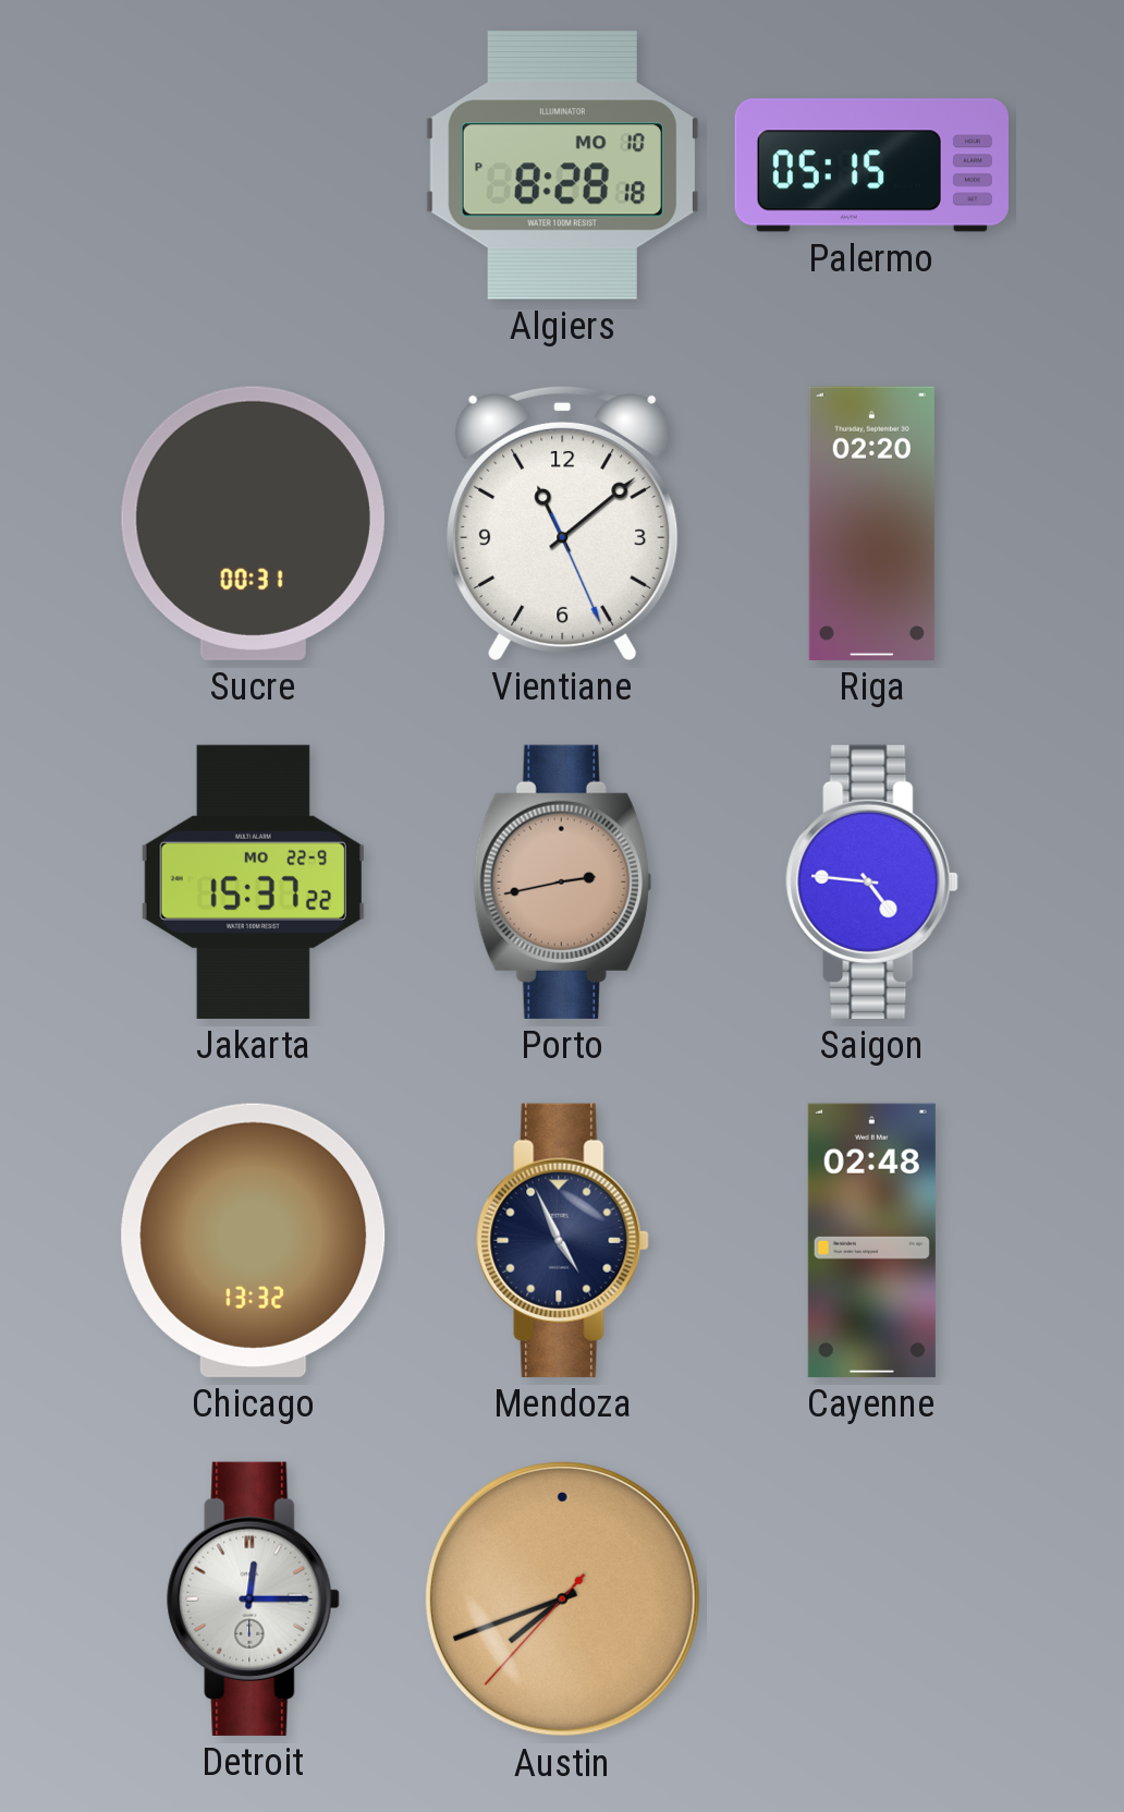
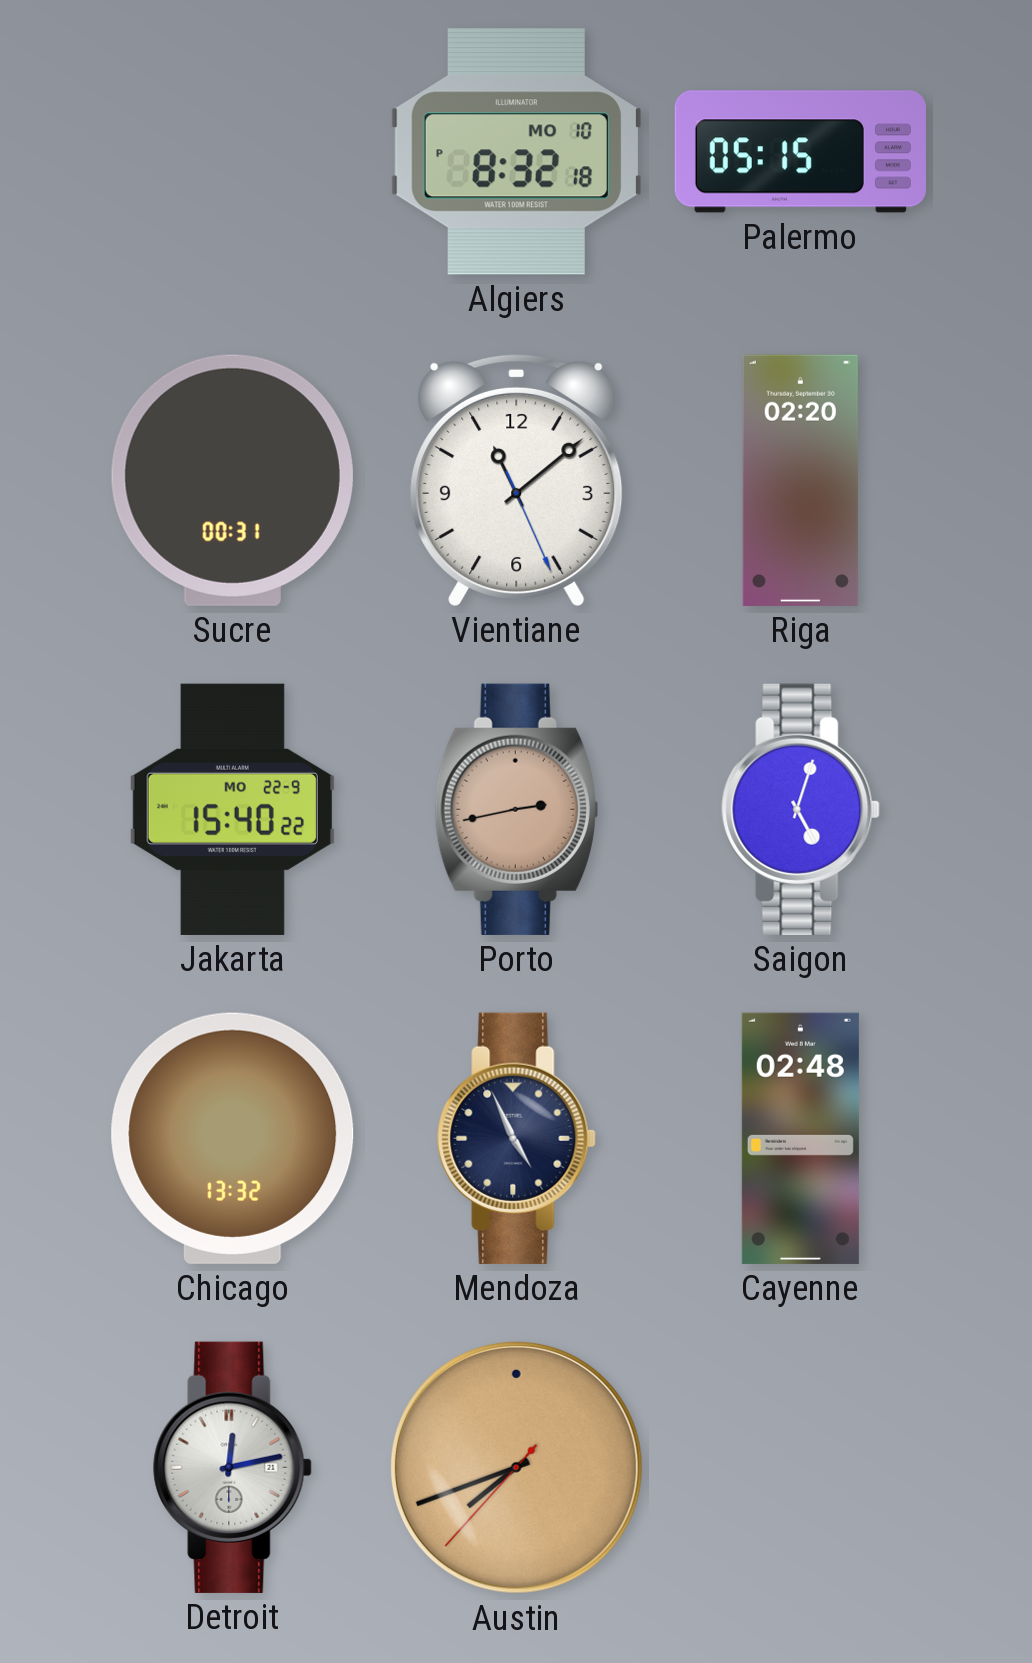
Algiers: 8:28 -> 8:32 (516, 152)
Jakarta: 15:37 -> 15:40 (232, 809)
Saigon: 4:46 -> 5:03 (801, 809)
Detroit: 12:15 -> 12:13 (233, 1467)
